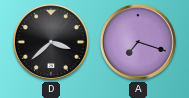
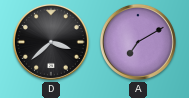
A: 7:18 -> 7:10 (138, 42)
